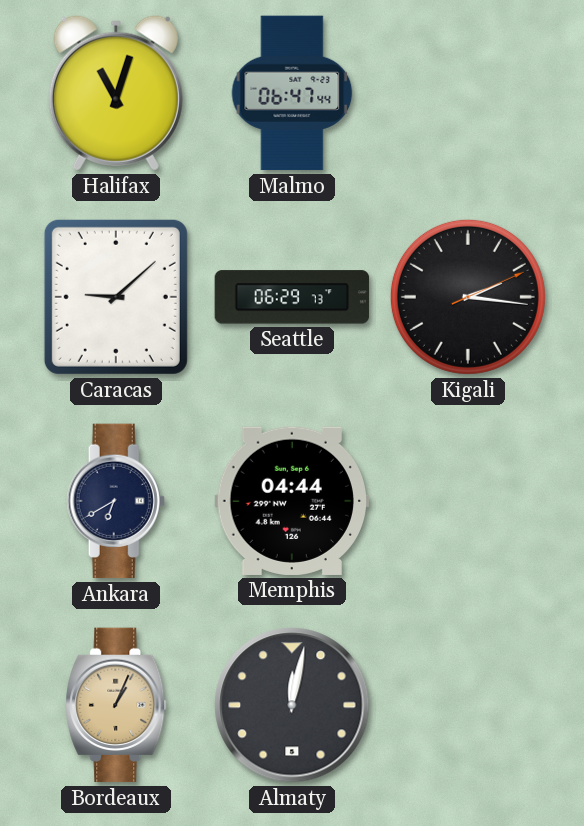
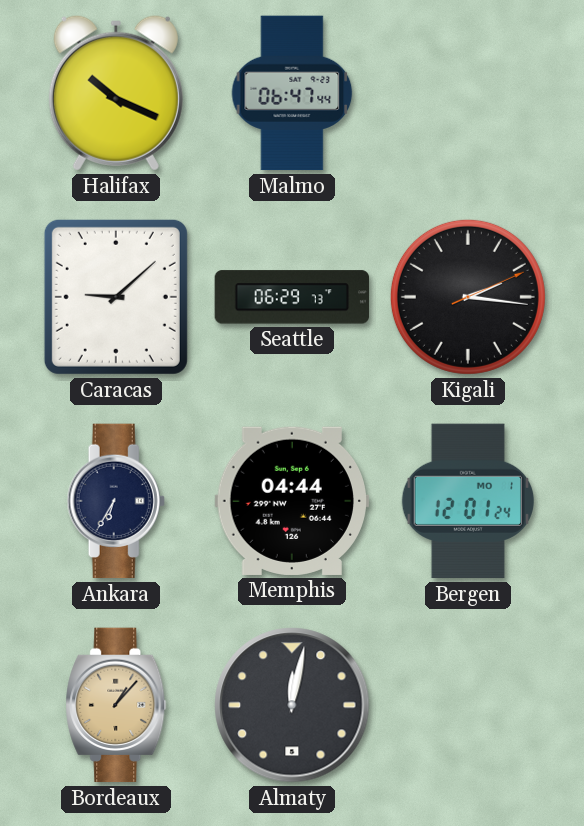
Halifax: 11:03 -> 10:19 (116, 93)
Ankara: 6:40 -> 6:35 (116, 501)
Bergen: none -> 12:01 (467, 501)
Bordeaux: 1:04 -> 1:07 (116, 705)
